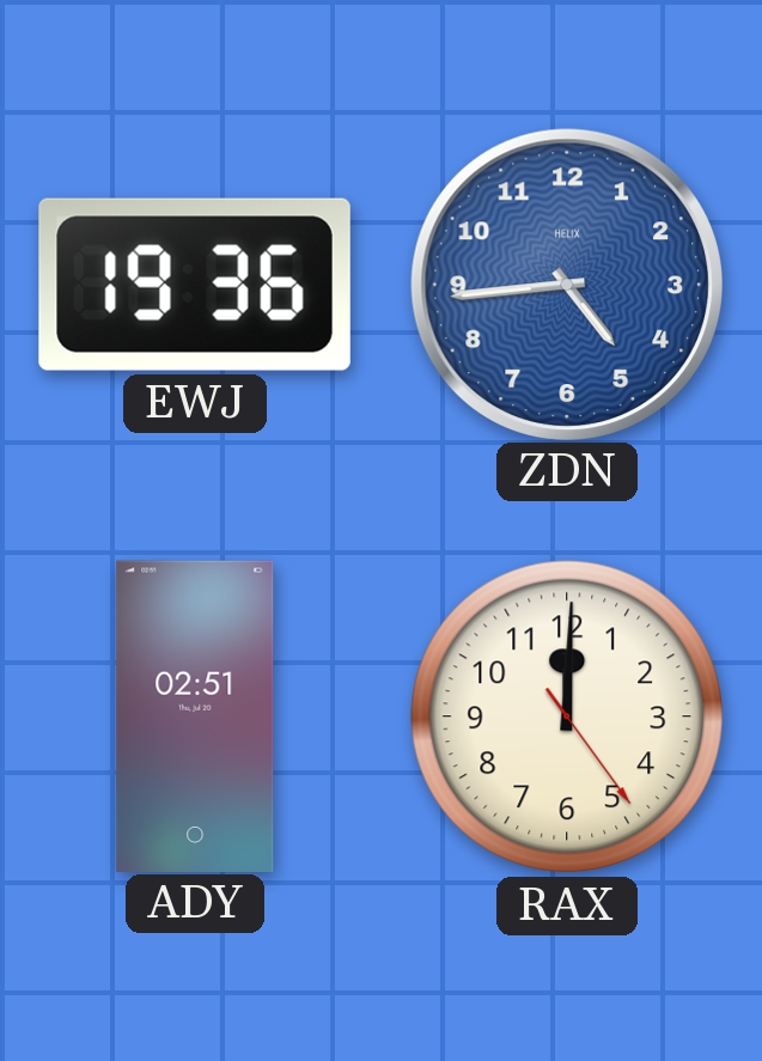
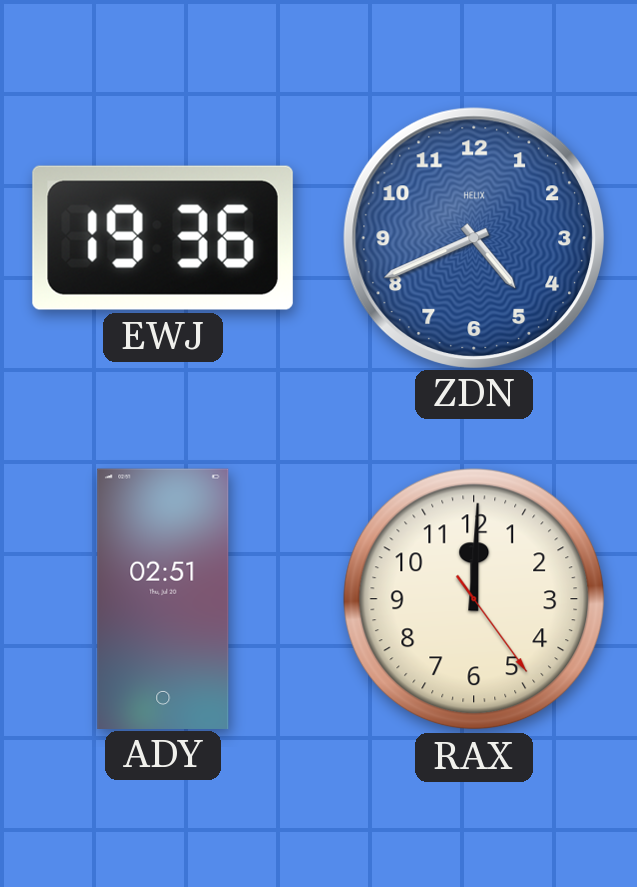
ZDN: 4:44 -> 4:41 (473, 237)
